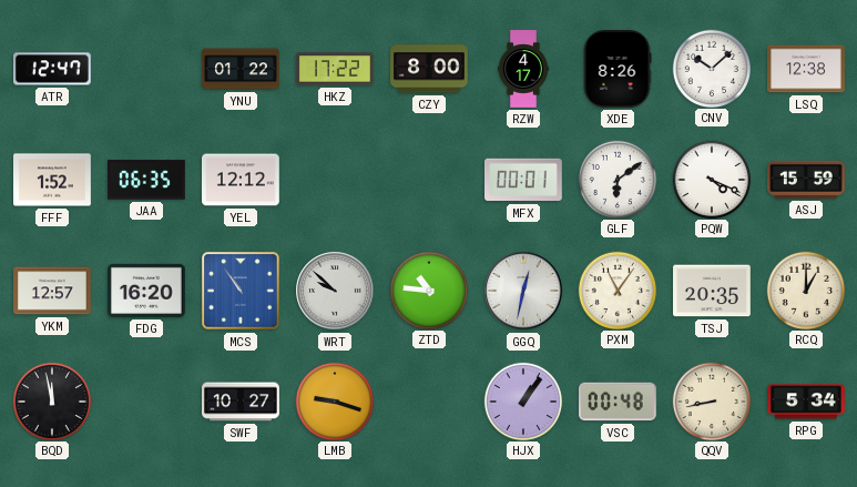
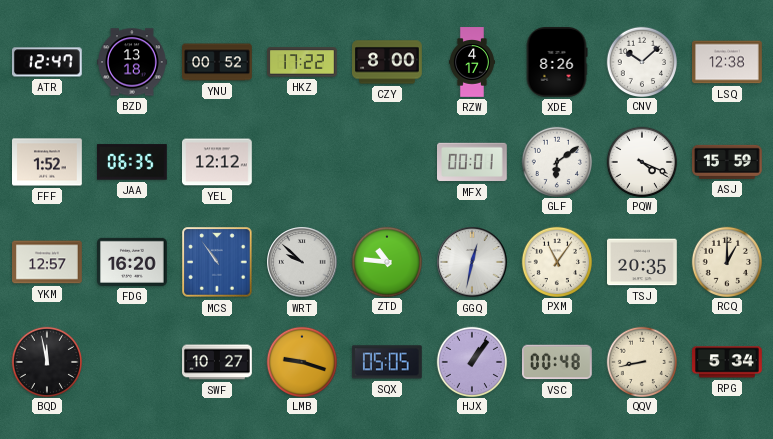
BZD: none -> 13:18 (133, 62)
YNU: 01:22 -> 00:52 (217, 62)
SQX: none -> 05:05 (387, 362)
